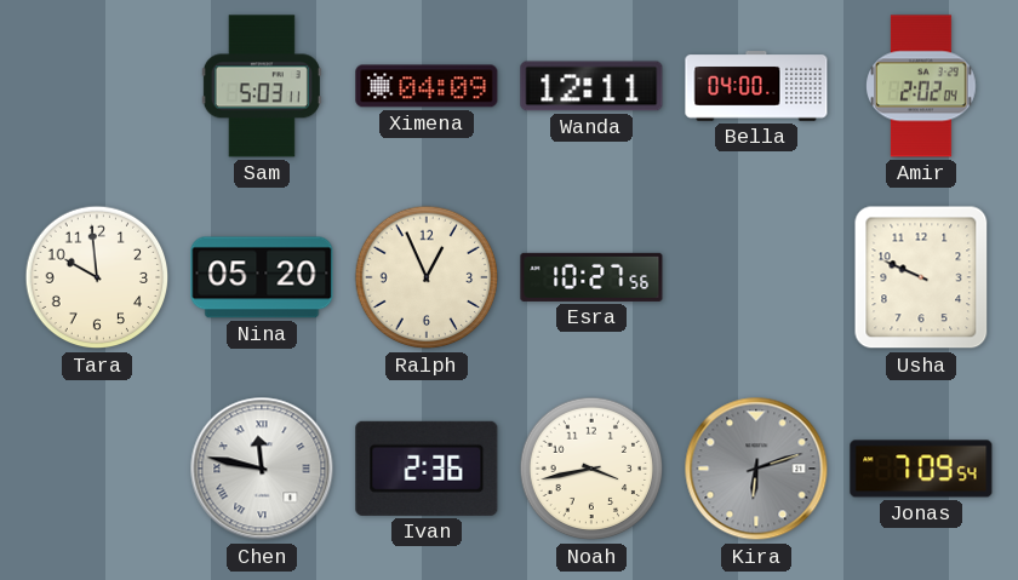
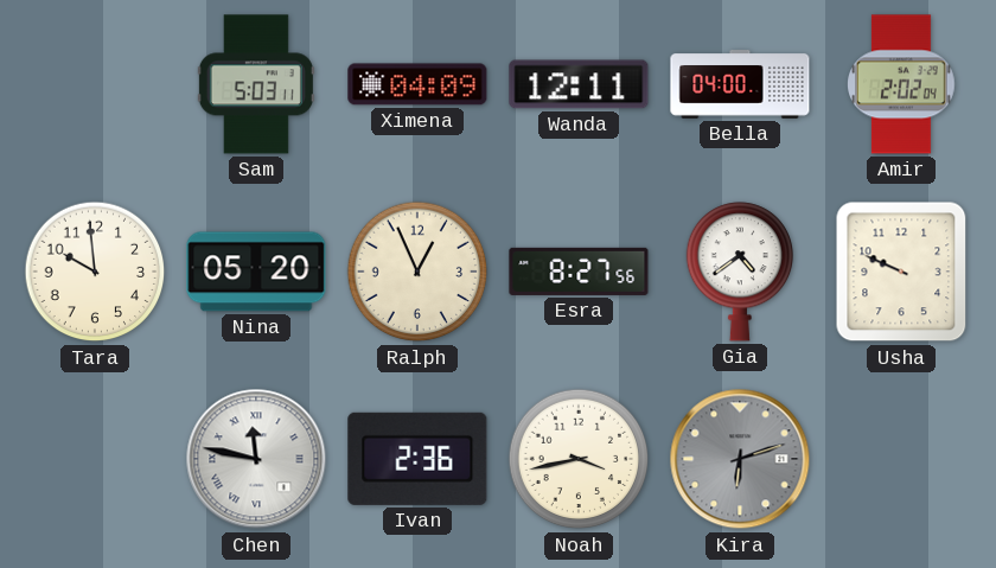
Esra: 10:27 -> 8:27 (579, 272)
Gia: none -> 4:39 (739, 272)
Jonas: 7:09 -> none (921, 469)
